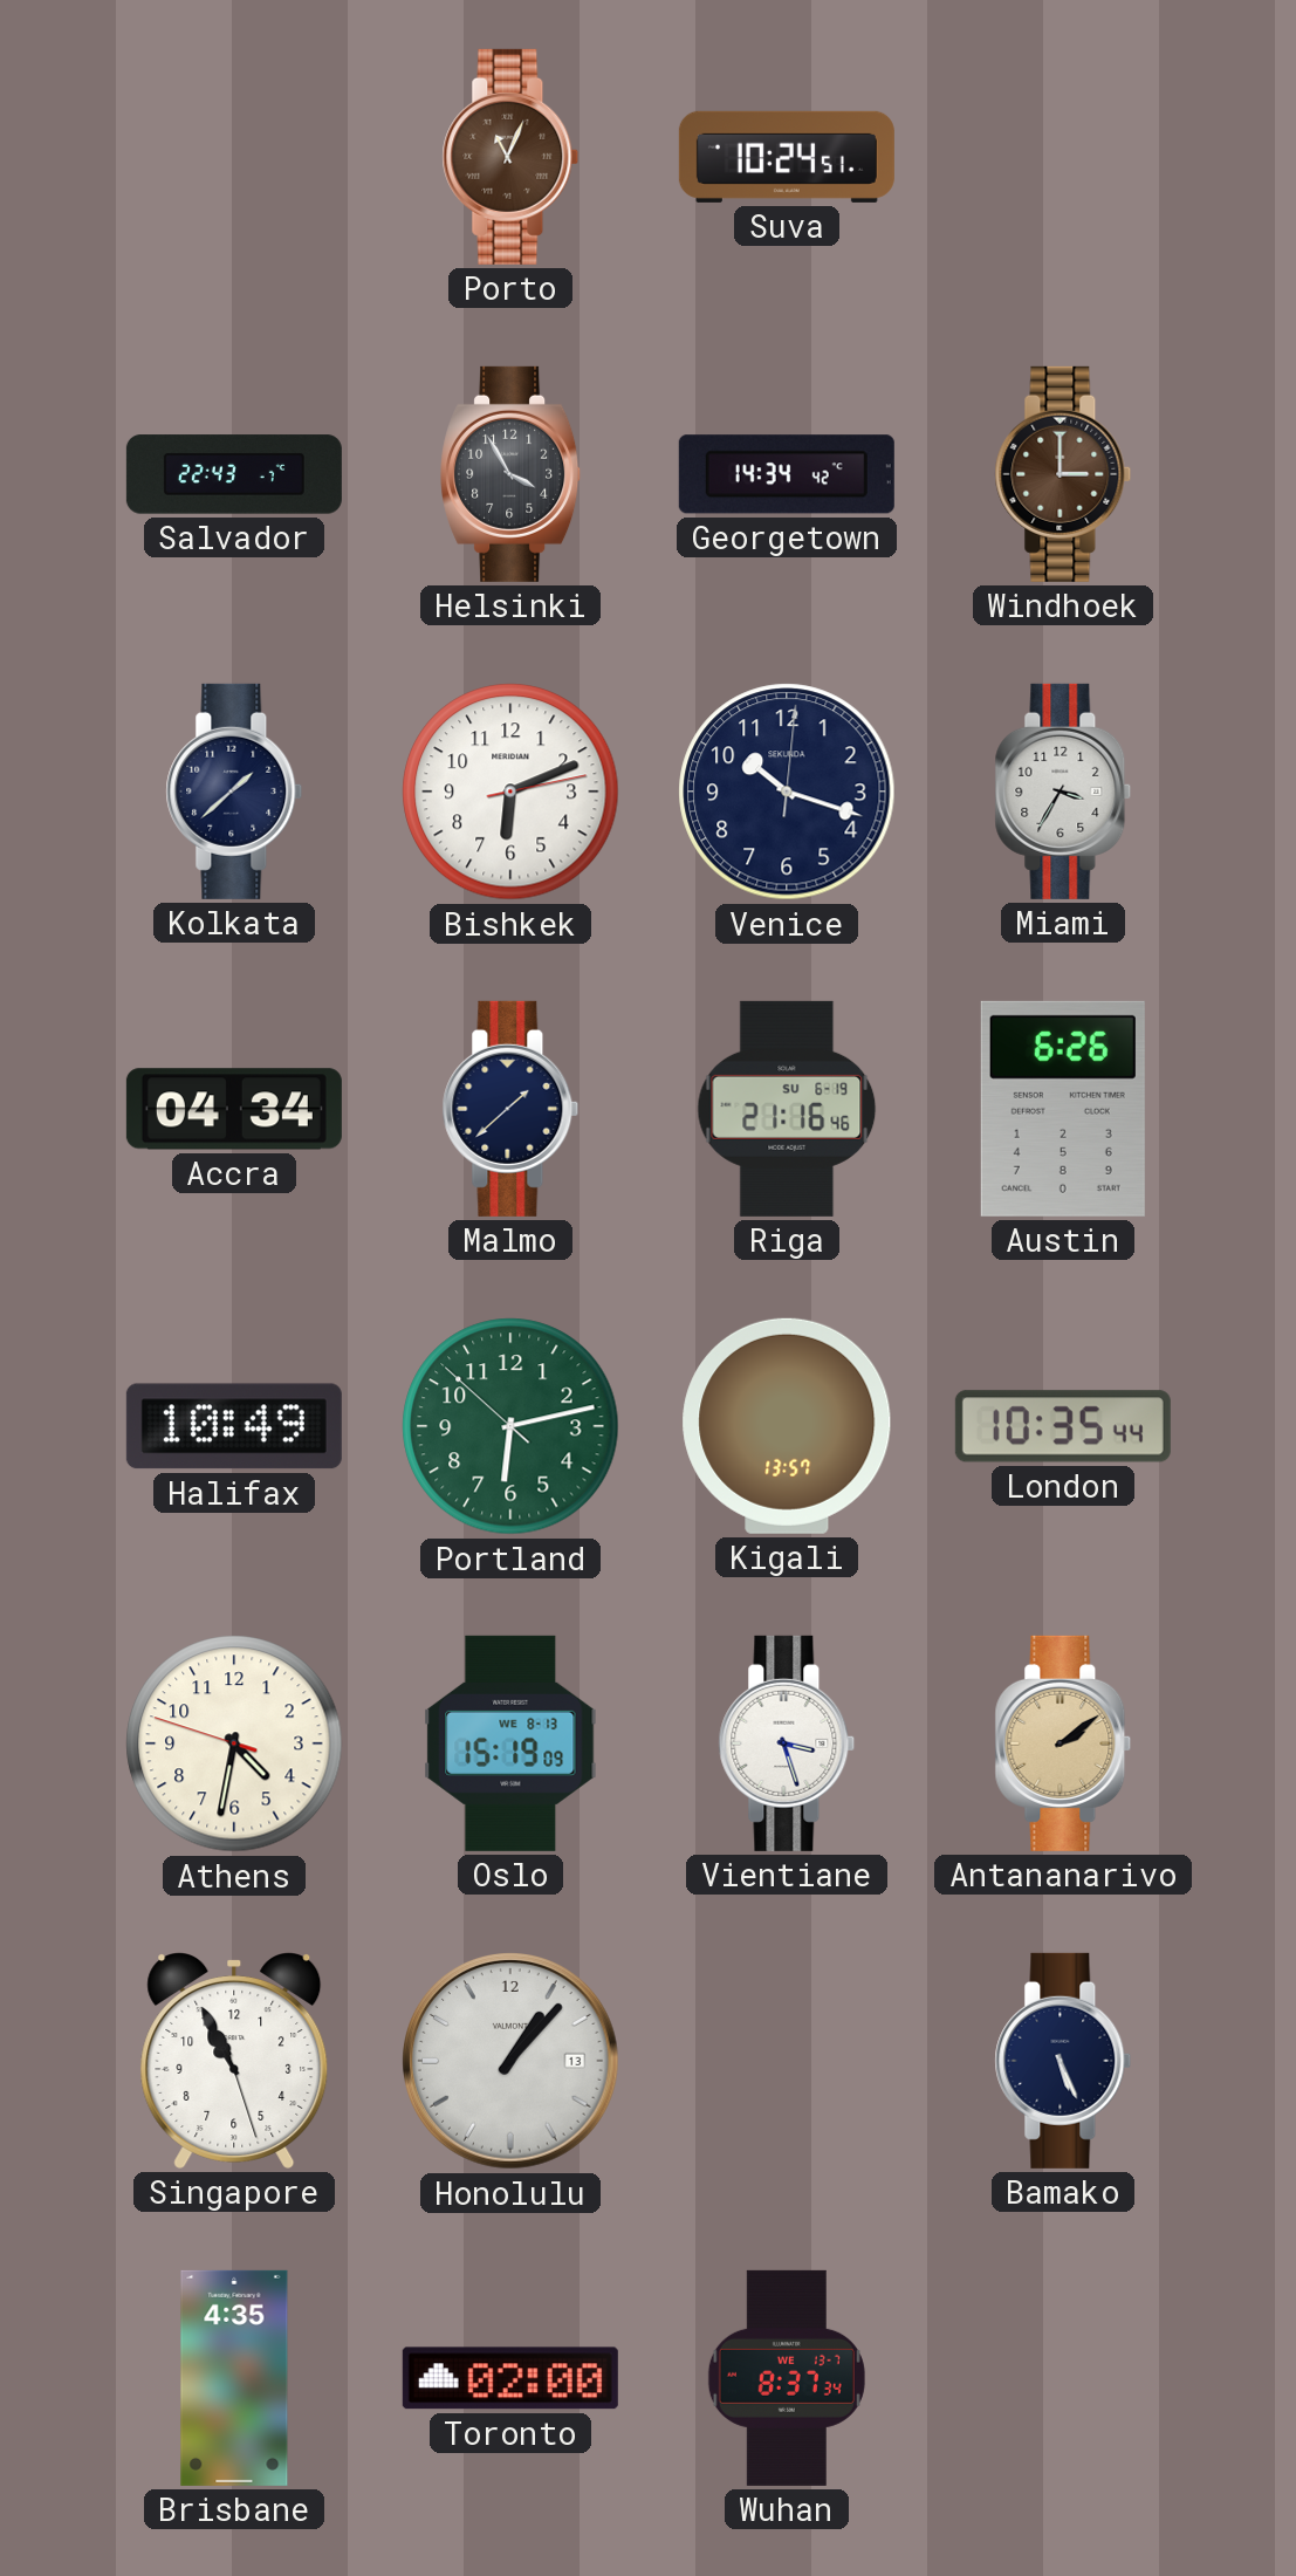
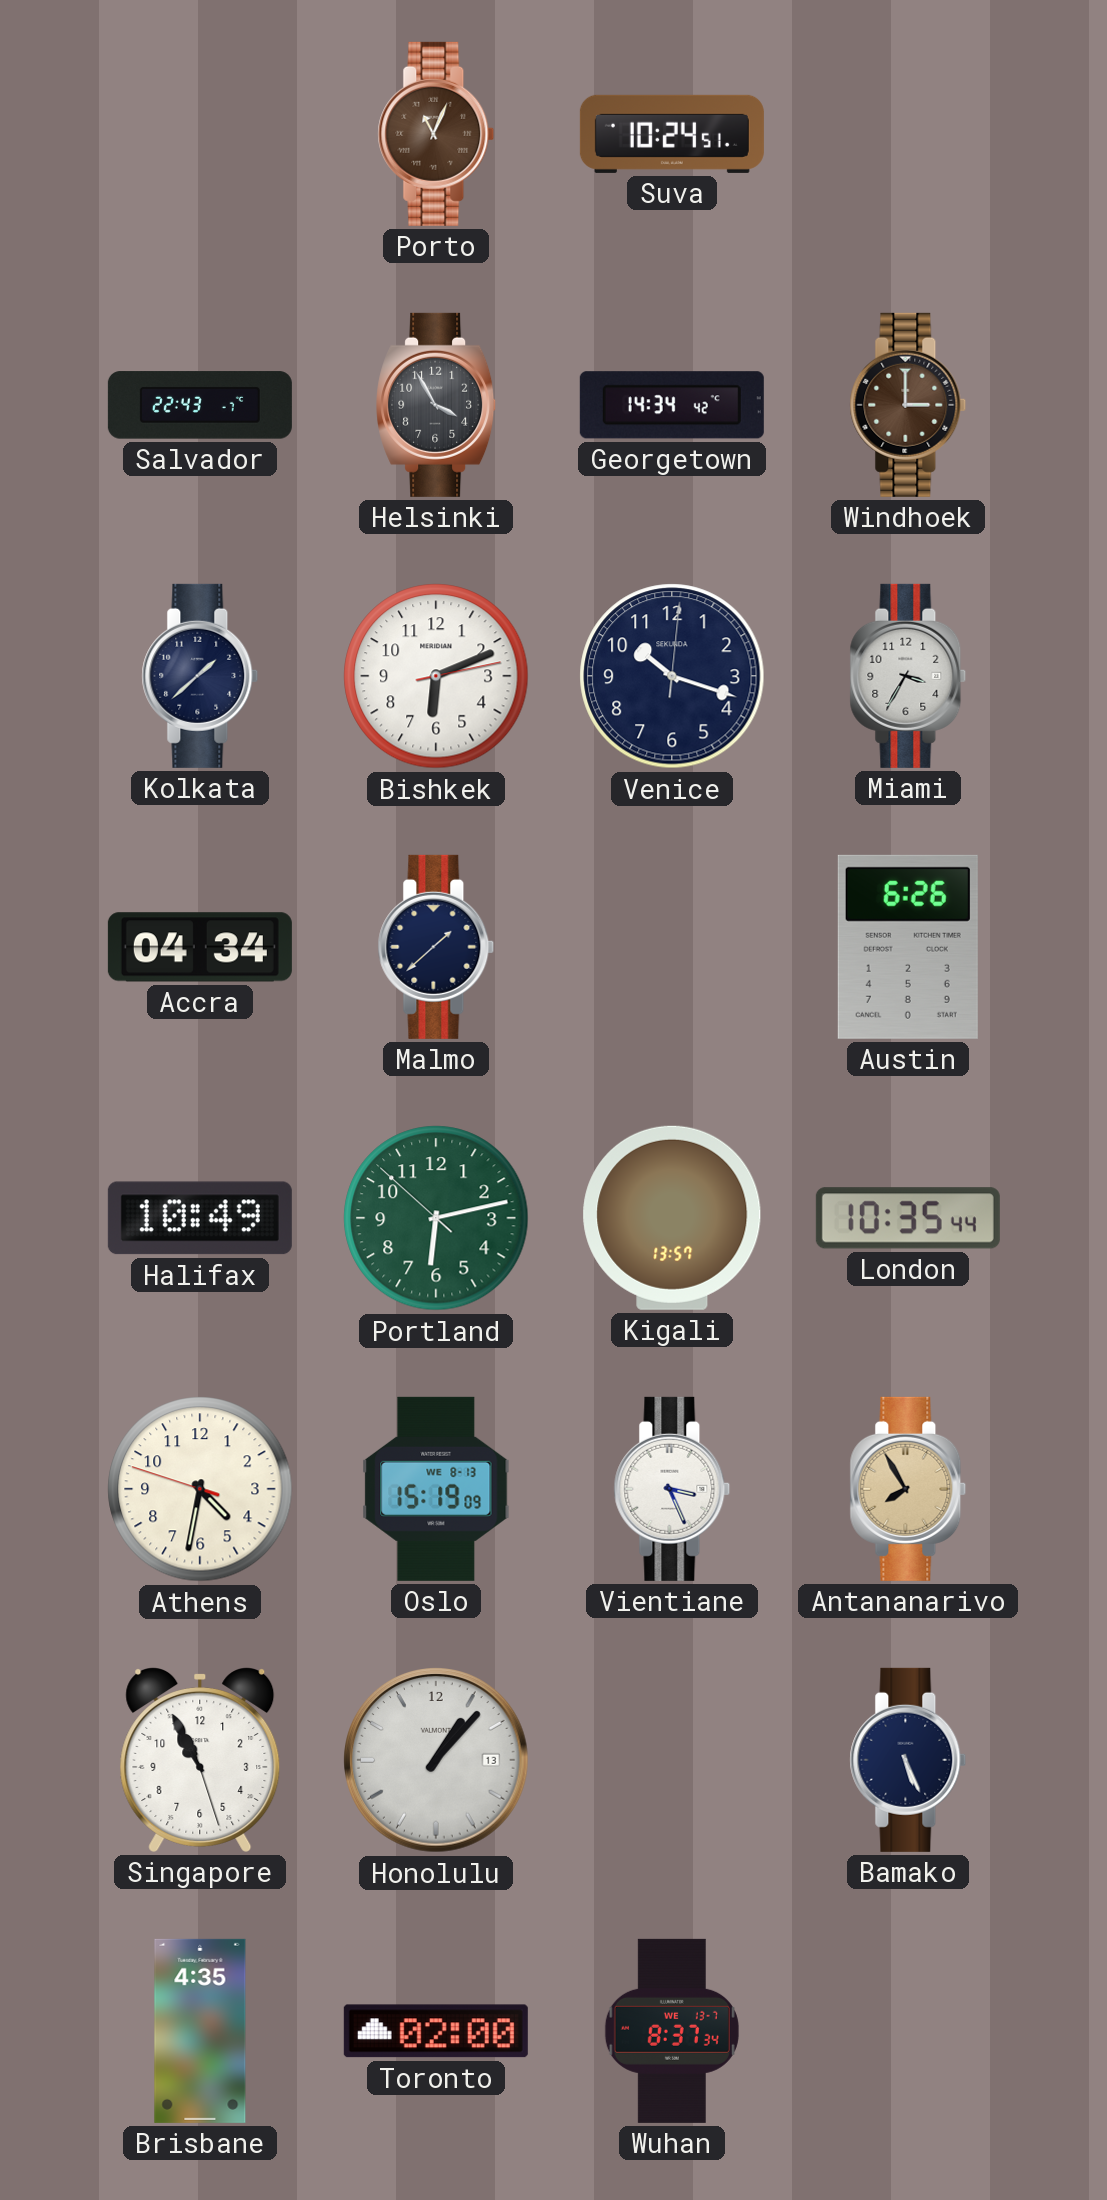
Riga: 21:16 -> none (787, 1109)
Vientiane: 3:27 -> 3:26 (672, 1489)
Antananarivo: 2:09 -> 7:55 (908, 1489)
